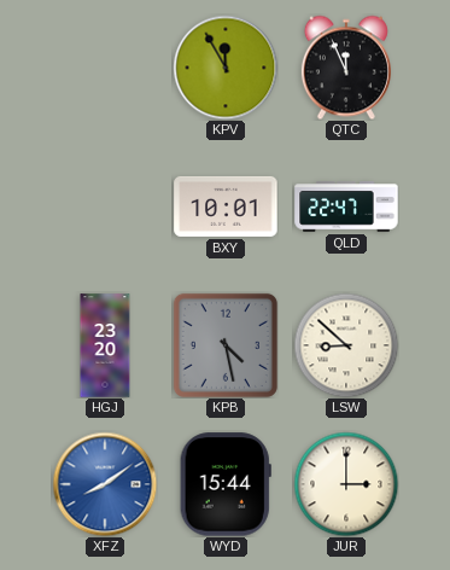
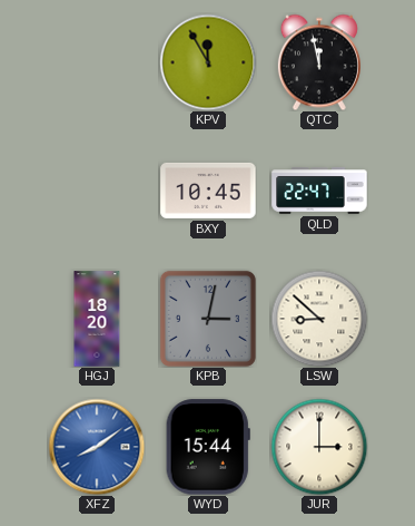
QTC: 11:56 -> 11:58 (319, 62)
BXY: 10:01 -> 10:45 (208, 191)
HGJ: 23:20 -> 18:20 (97, 319)
KPB: 4:28 -> 3:02 (208, 319)
